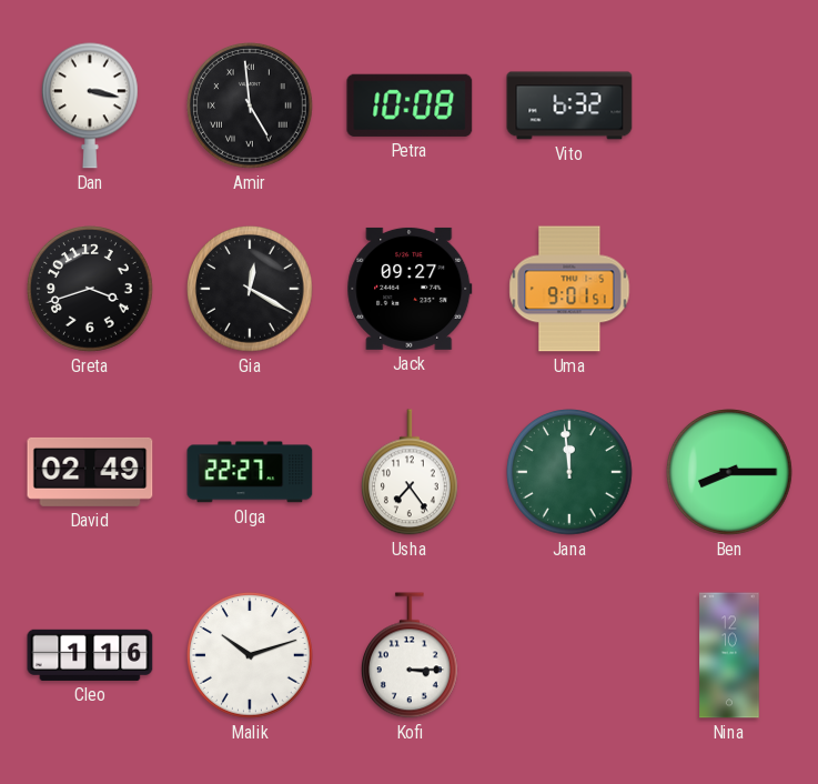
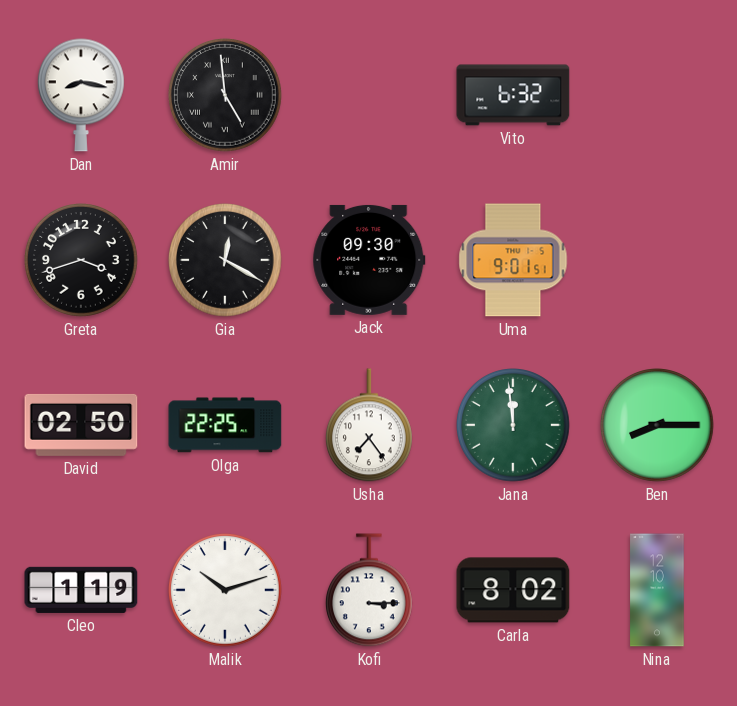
Dan: 3:17 -> 8:17 (81, 95)
Petra: 10:08 -> none (410, 105)
Jack: 09:27 -> 09:30 (369, 260)
David: 02:49 -> 02:50 (81, 425)
Olga: 22:27 -> 22:25 (225, 425)
Cleo: 1:16 -> 1:19 (81, 590)
Carla: none -> 8:02 (513, 590)
